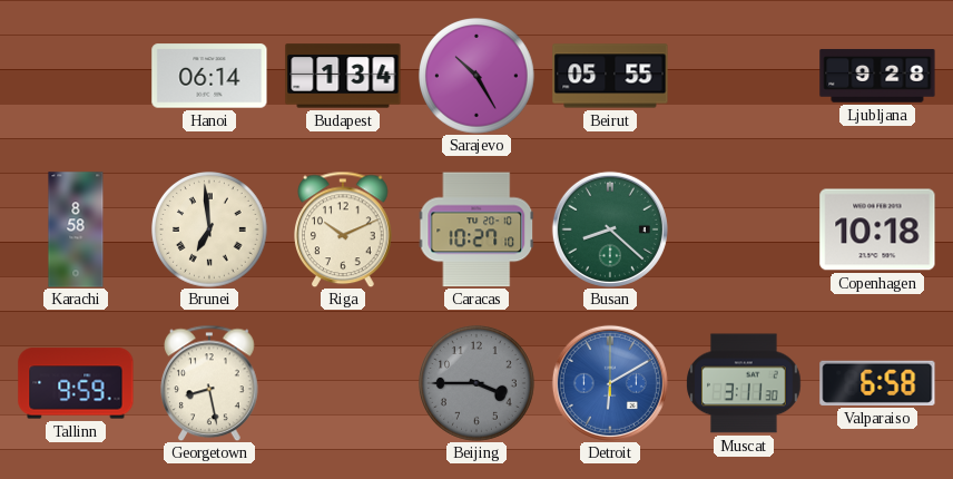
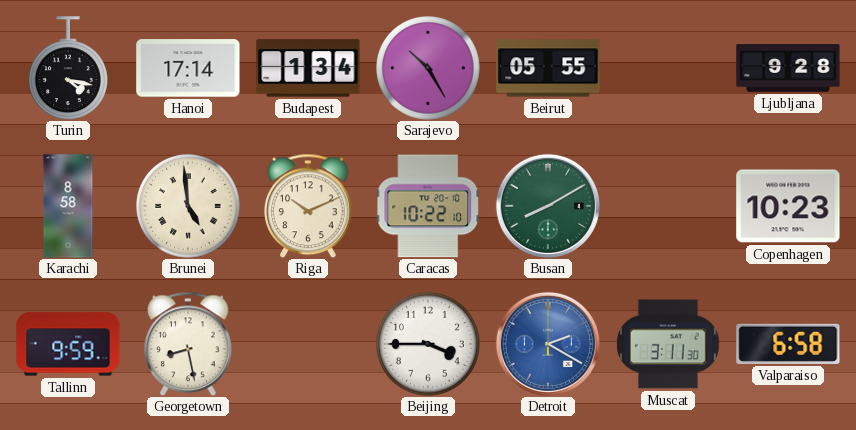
Turin: none -> 4:17 (68, 68)
Hanoi: 06:14 -> 17:14 (188, 68)
Brunei: 6:59 -> 4:59 (189, 207)
Caracas: 10:27 -> 10:22 (428, 206)
Busan: 8:22 -> 8:10 (548, 206)
Copenhagen: 10:18 -> 10:23 (788, 206)
Beijing dial: grey -> white (429, 345)
Detroit: 6:10 -> 2:20 (548, 344)
